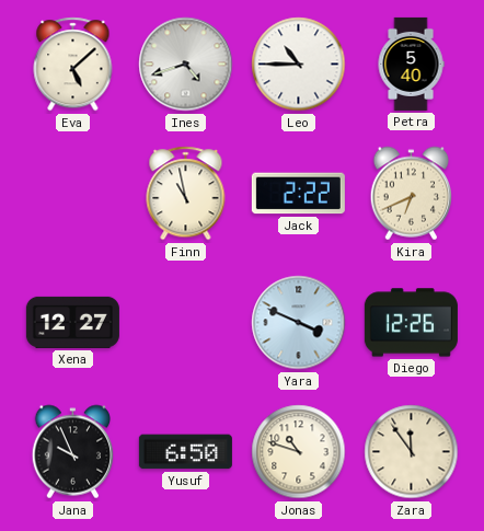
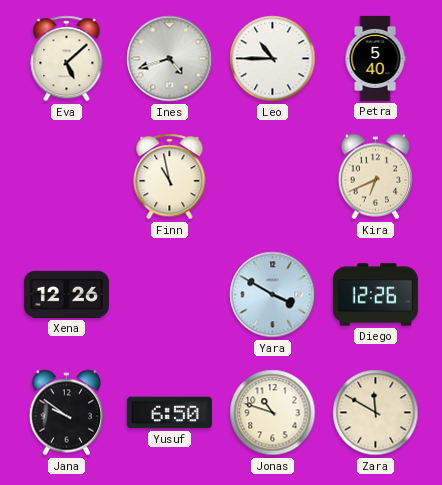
Jack: 2:22 -> none (298, 194)
Xena: 12:27 -> 12:26 (66, 294)
Yara: 3:49 -> 3:50 (273, 295)
Jana: 9:56 -> 9:51 (66, 413)
Zara: 11:54 -> 11:50 (376, 413)
